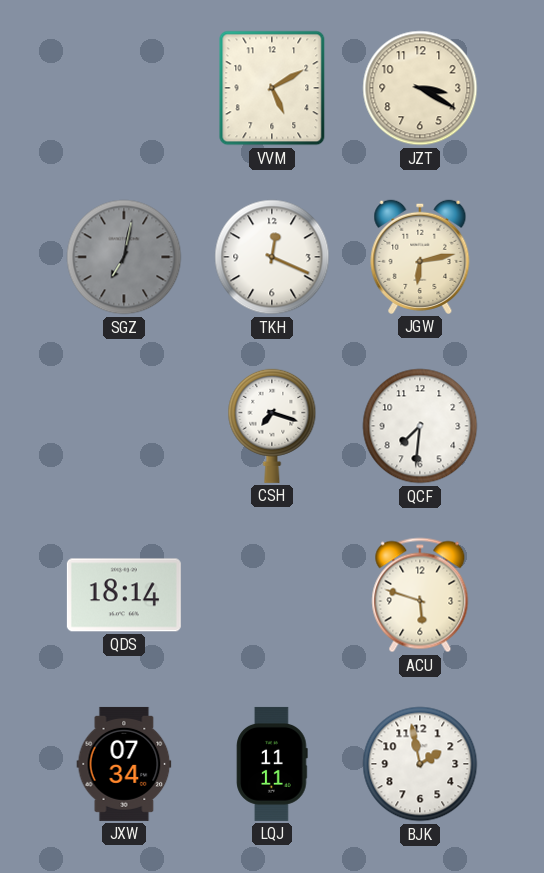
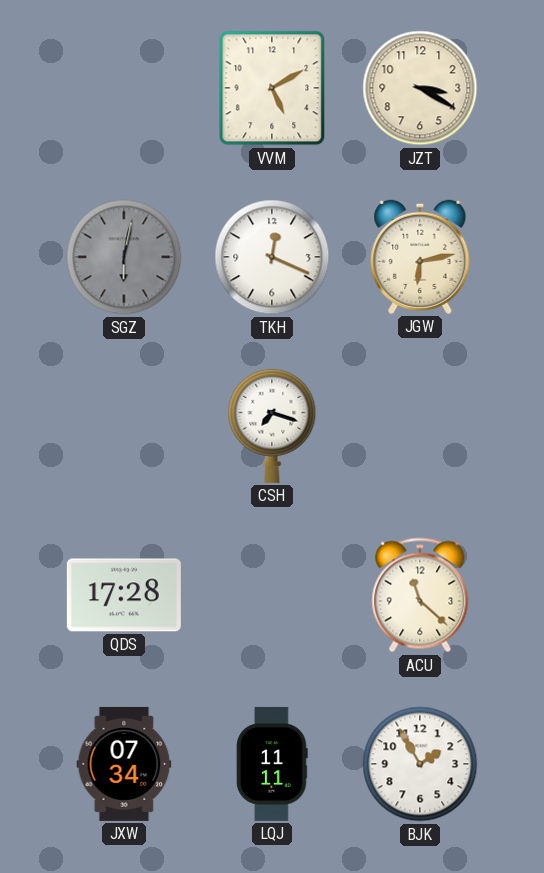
SGZ: 7:02 -> 6:02 (124, 257)
QCF: 7:31 -> none (420, 426)
QDS: 18:14 -> 17:28 (124, 595)
ACU: 5:48 -> 11:22 (420, 595)
BJK: 1:58 -> 1:55 (420, 764)
